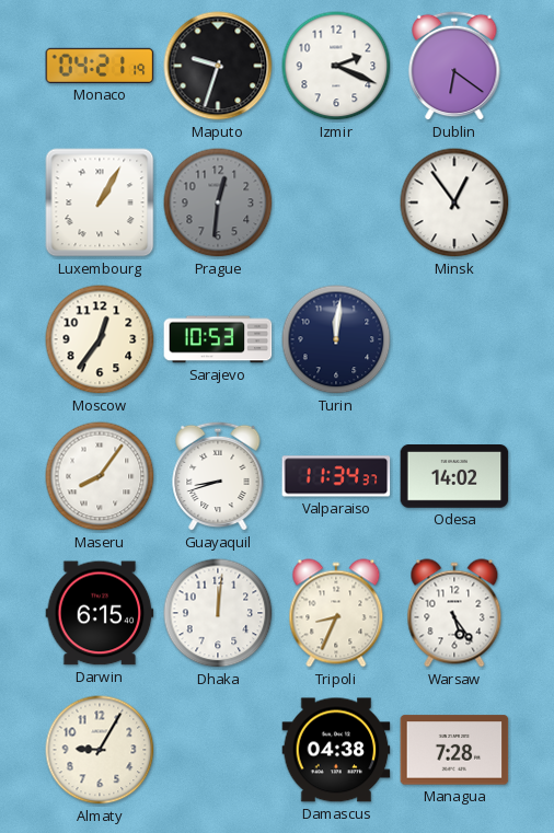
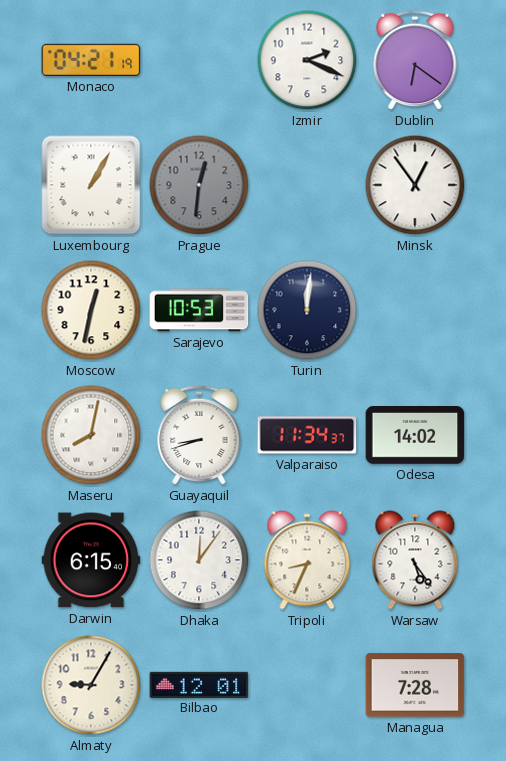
Maputo: 9:33 -> none (218, 66)
Moscow: 12:36 -> 12:32 (91, 310)
Maseru: 8:06 -> 8:02 (91, 435)
Dhaka: 12:01 -> 12:06 (199, 560)
Bilbao: none -> 12:01 (199, 684)
Damascus: 04:38 -> none (336, 750)
